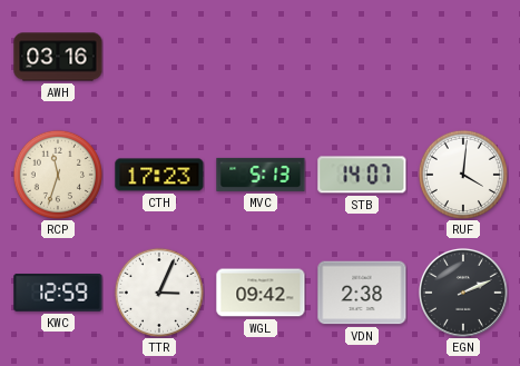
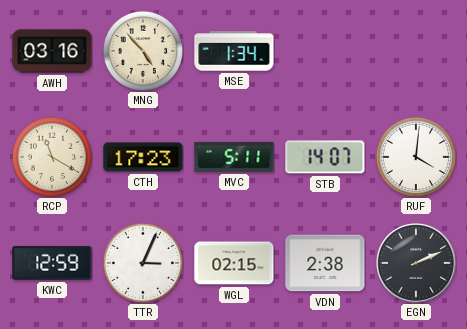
MNG: none -> 4:53 (143, 51)
MSE: none -> 1:34 (234, 51)
RCP: 11:33 -> 11:20 (52, 157)
MVC: 5:13 -> 5:11 (234, 157)
WGL: 09:42 -> 02:15 (234, 263)
